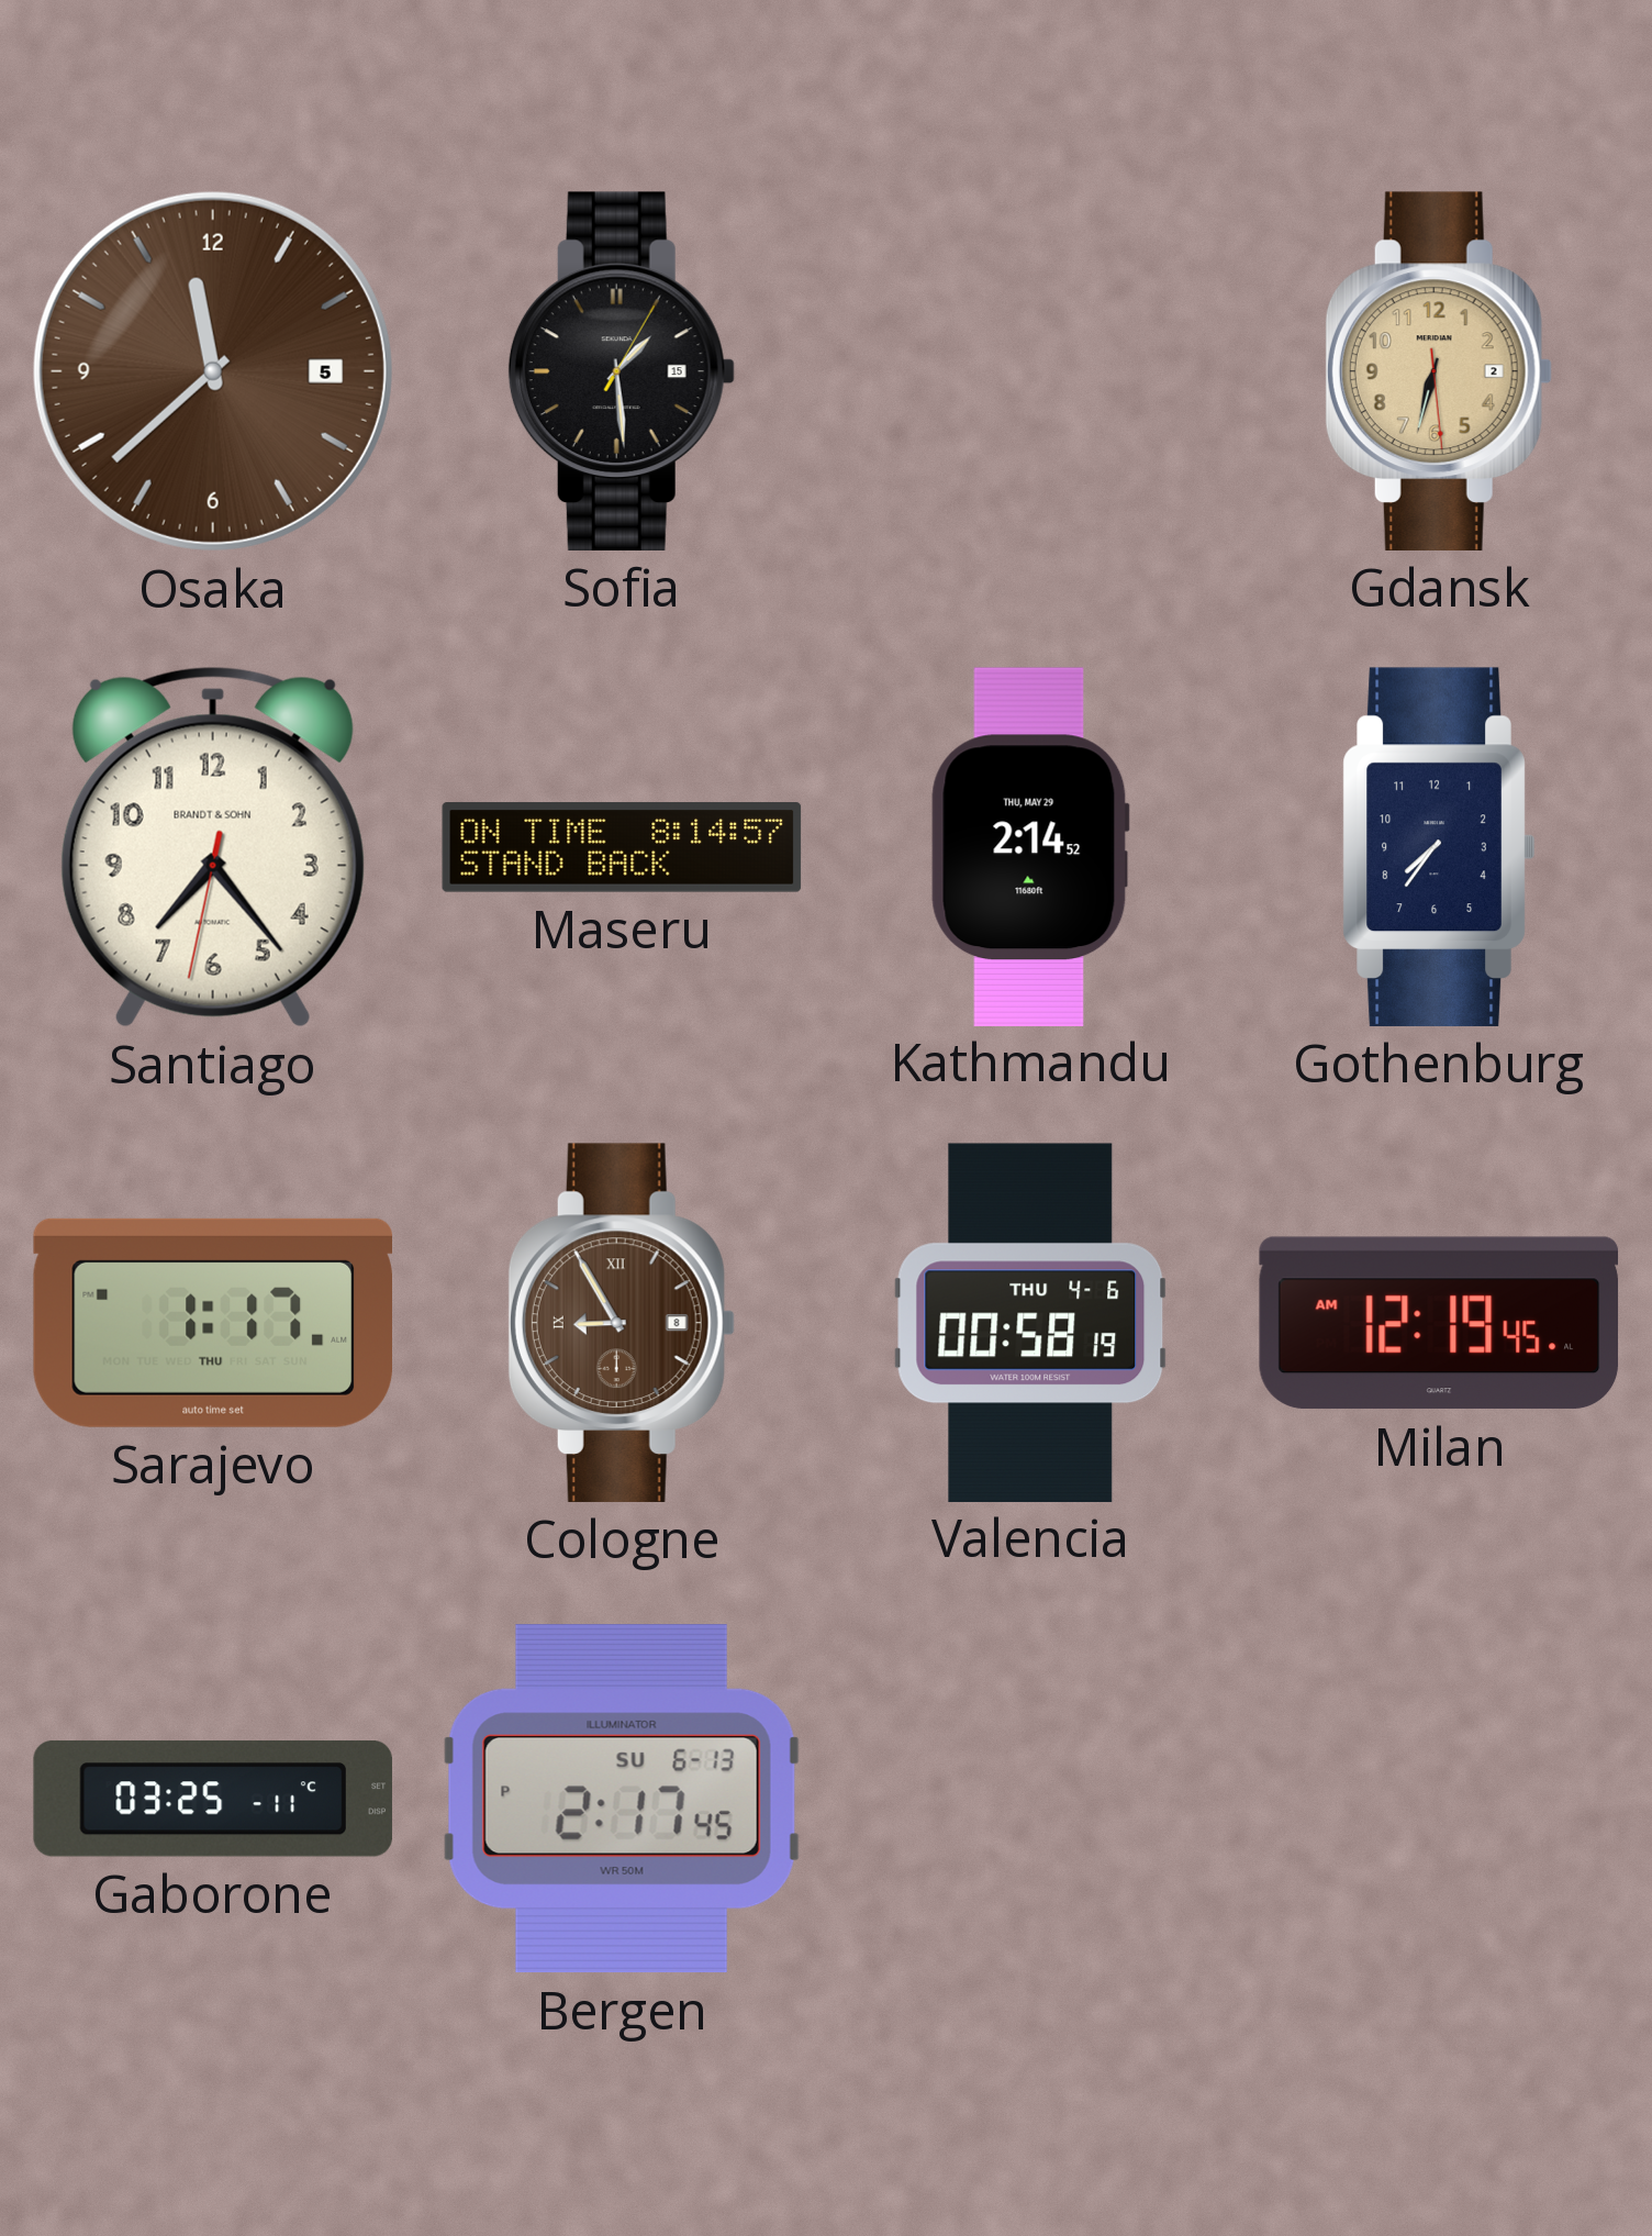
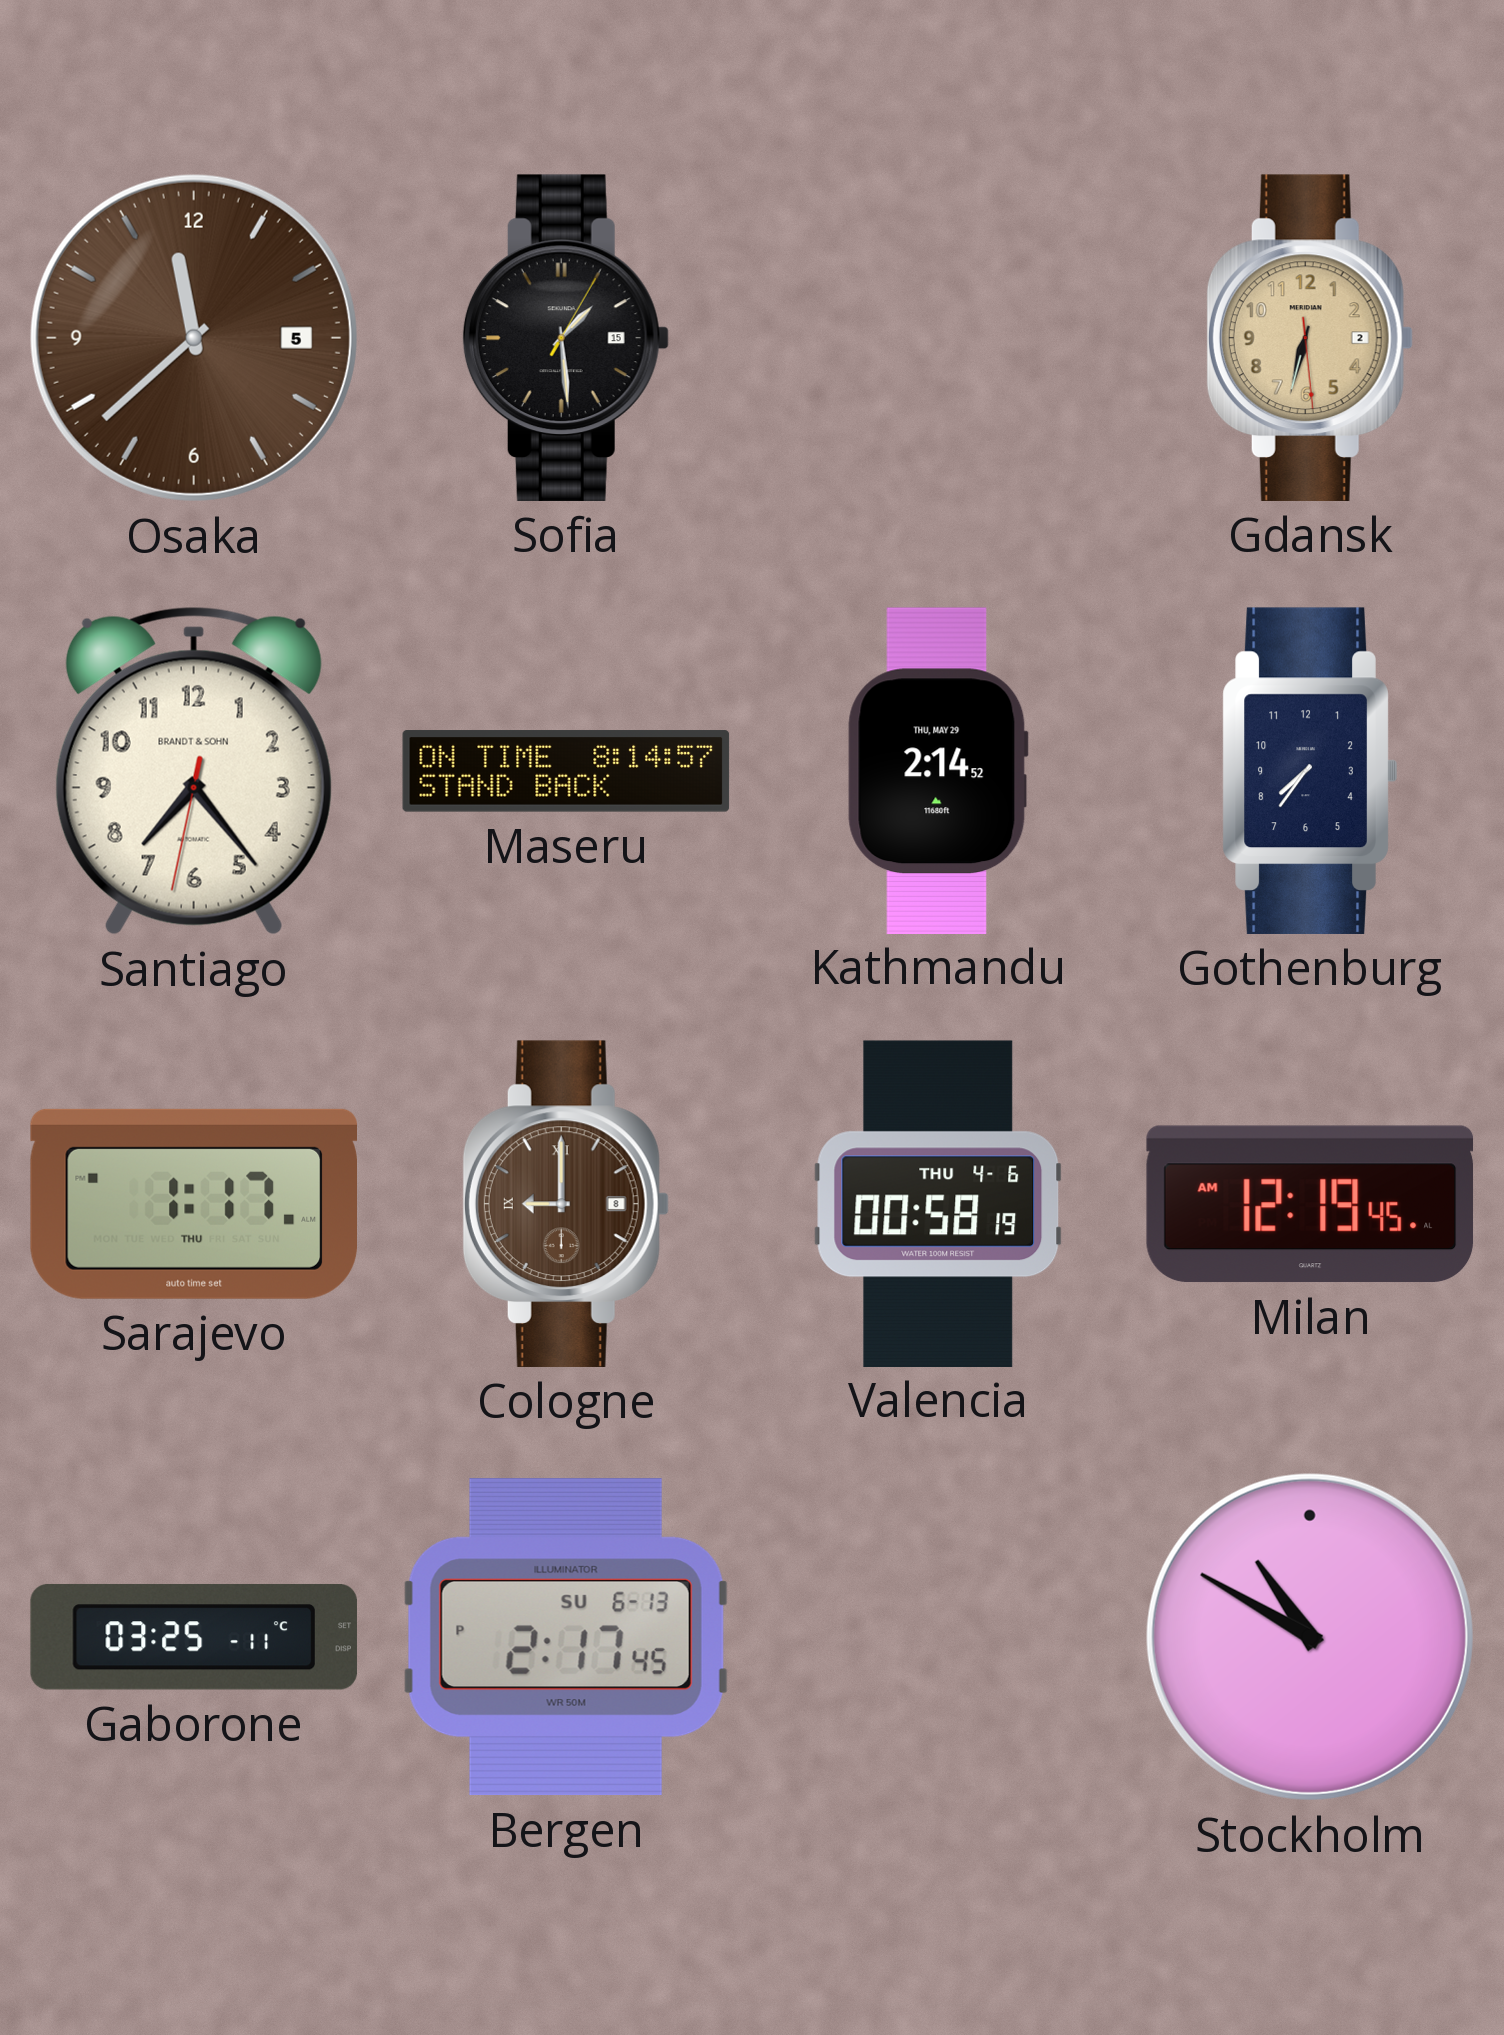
Cologne: 8:55 -> 9:00 (566, 1204)
Stockholm: none -> 10:50 (1310, 1637)
